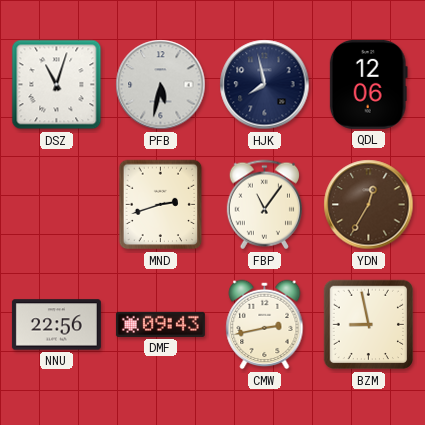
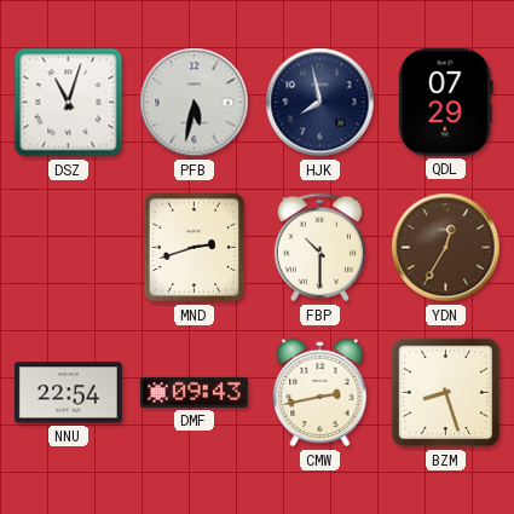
QDL: 12:06 -> 07:29 (445, 102)
FBP: 11:06 -> 10:30 (319, 248)
NNU: 22:56 -> 22:54 (68, 393)
BZM: 8:58 -> 8:27 (446, 393)
